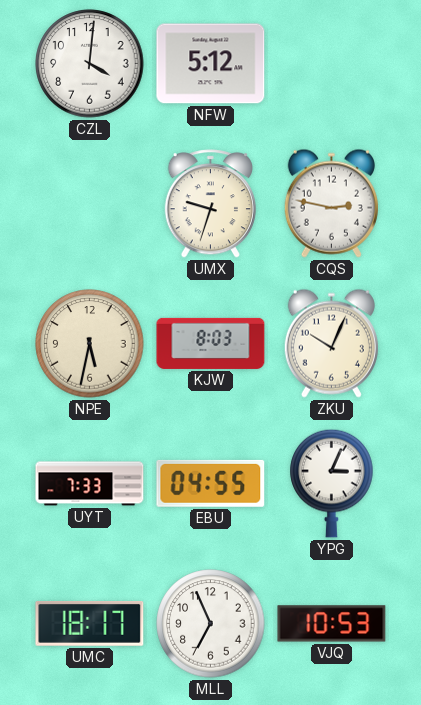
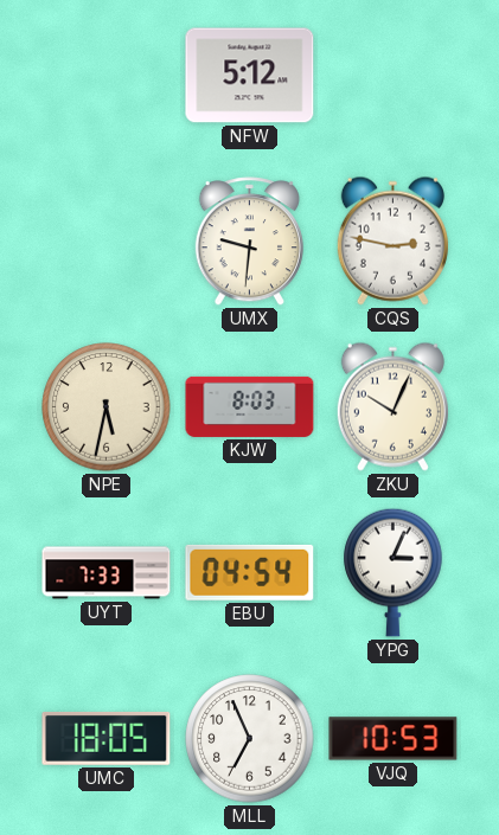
CZL: 4:01 -> none (90, 64)
UMX: 9:33 -> 9:31 (249, 242)
EBU: 04:55 -> 04:54 (250, 572)
UMC: 18:17 -> 18:05 (107, 739)
